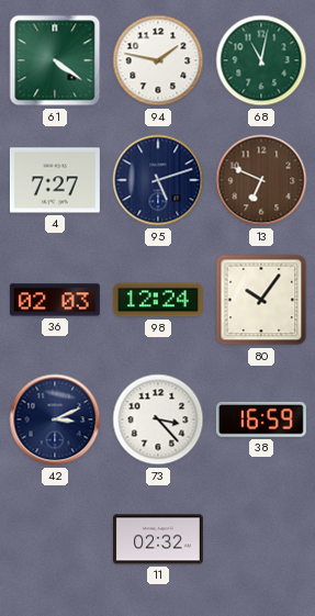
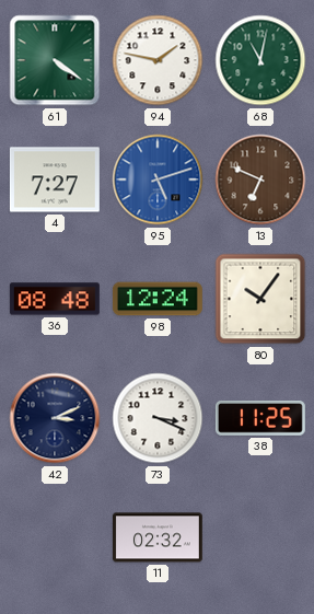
95 dial: navy -> blue (158, 179)
36: 02:03 -> 08:48 (55, 299)
73: 3:23 -> 3:19 (158, 418)
38: 16:59 -> 11:25 (260, 419)
